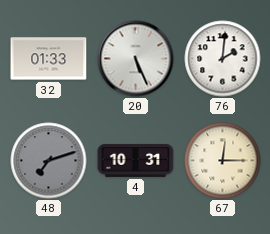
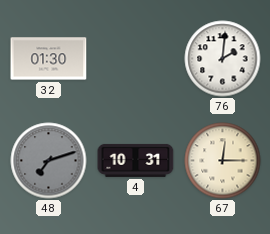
32: 01:33 -> 01:30 (49, 59)
20: 5:26 -> none (136, 59)
